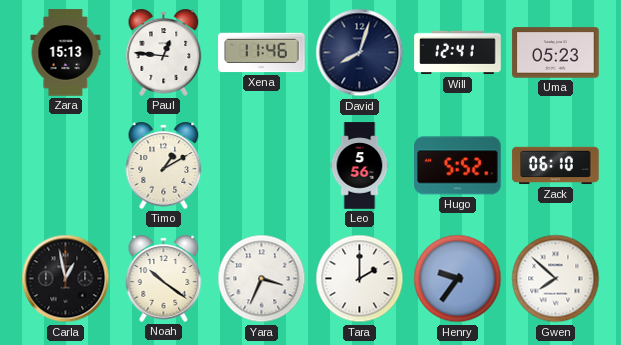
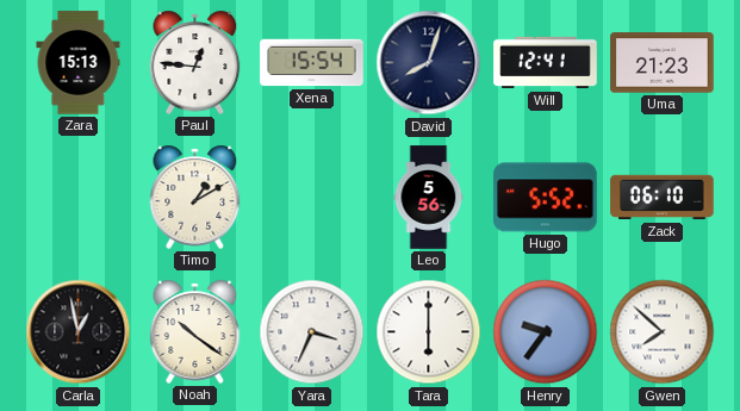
Xena: 11:46 -> 15:54 (312, 63)
Uma: 05:23 -> 21:23 (663, 63)
Tara: 2:00 -> 6:00 (429, 332)
